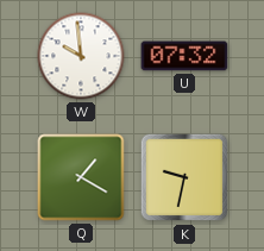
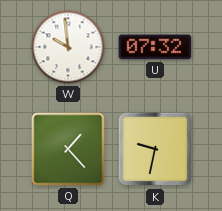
Q: 1:20 -> 1:23 (68, 149)
